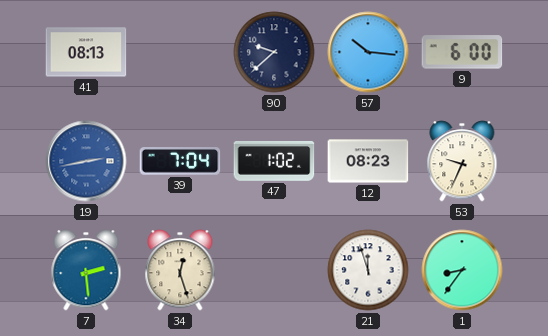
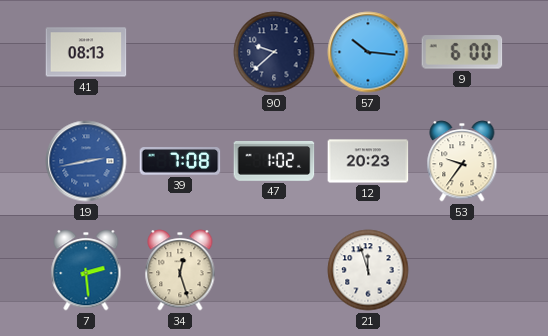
39: 7:04 -> 7:08 (180, 162)
12: 08:23 -> 20:23 (368, 161)
53: 9:34 -> 9:36 (462, 161)
1: 8:36 -> none (462, 270)
